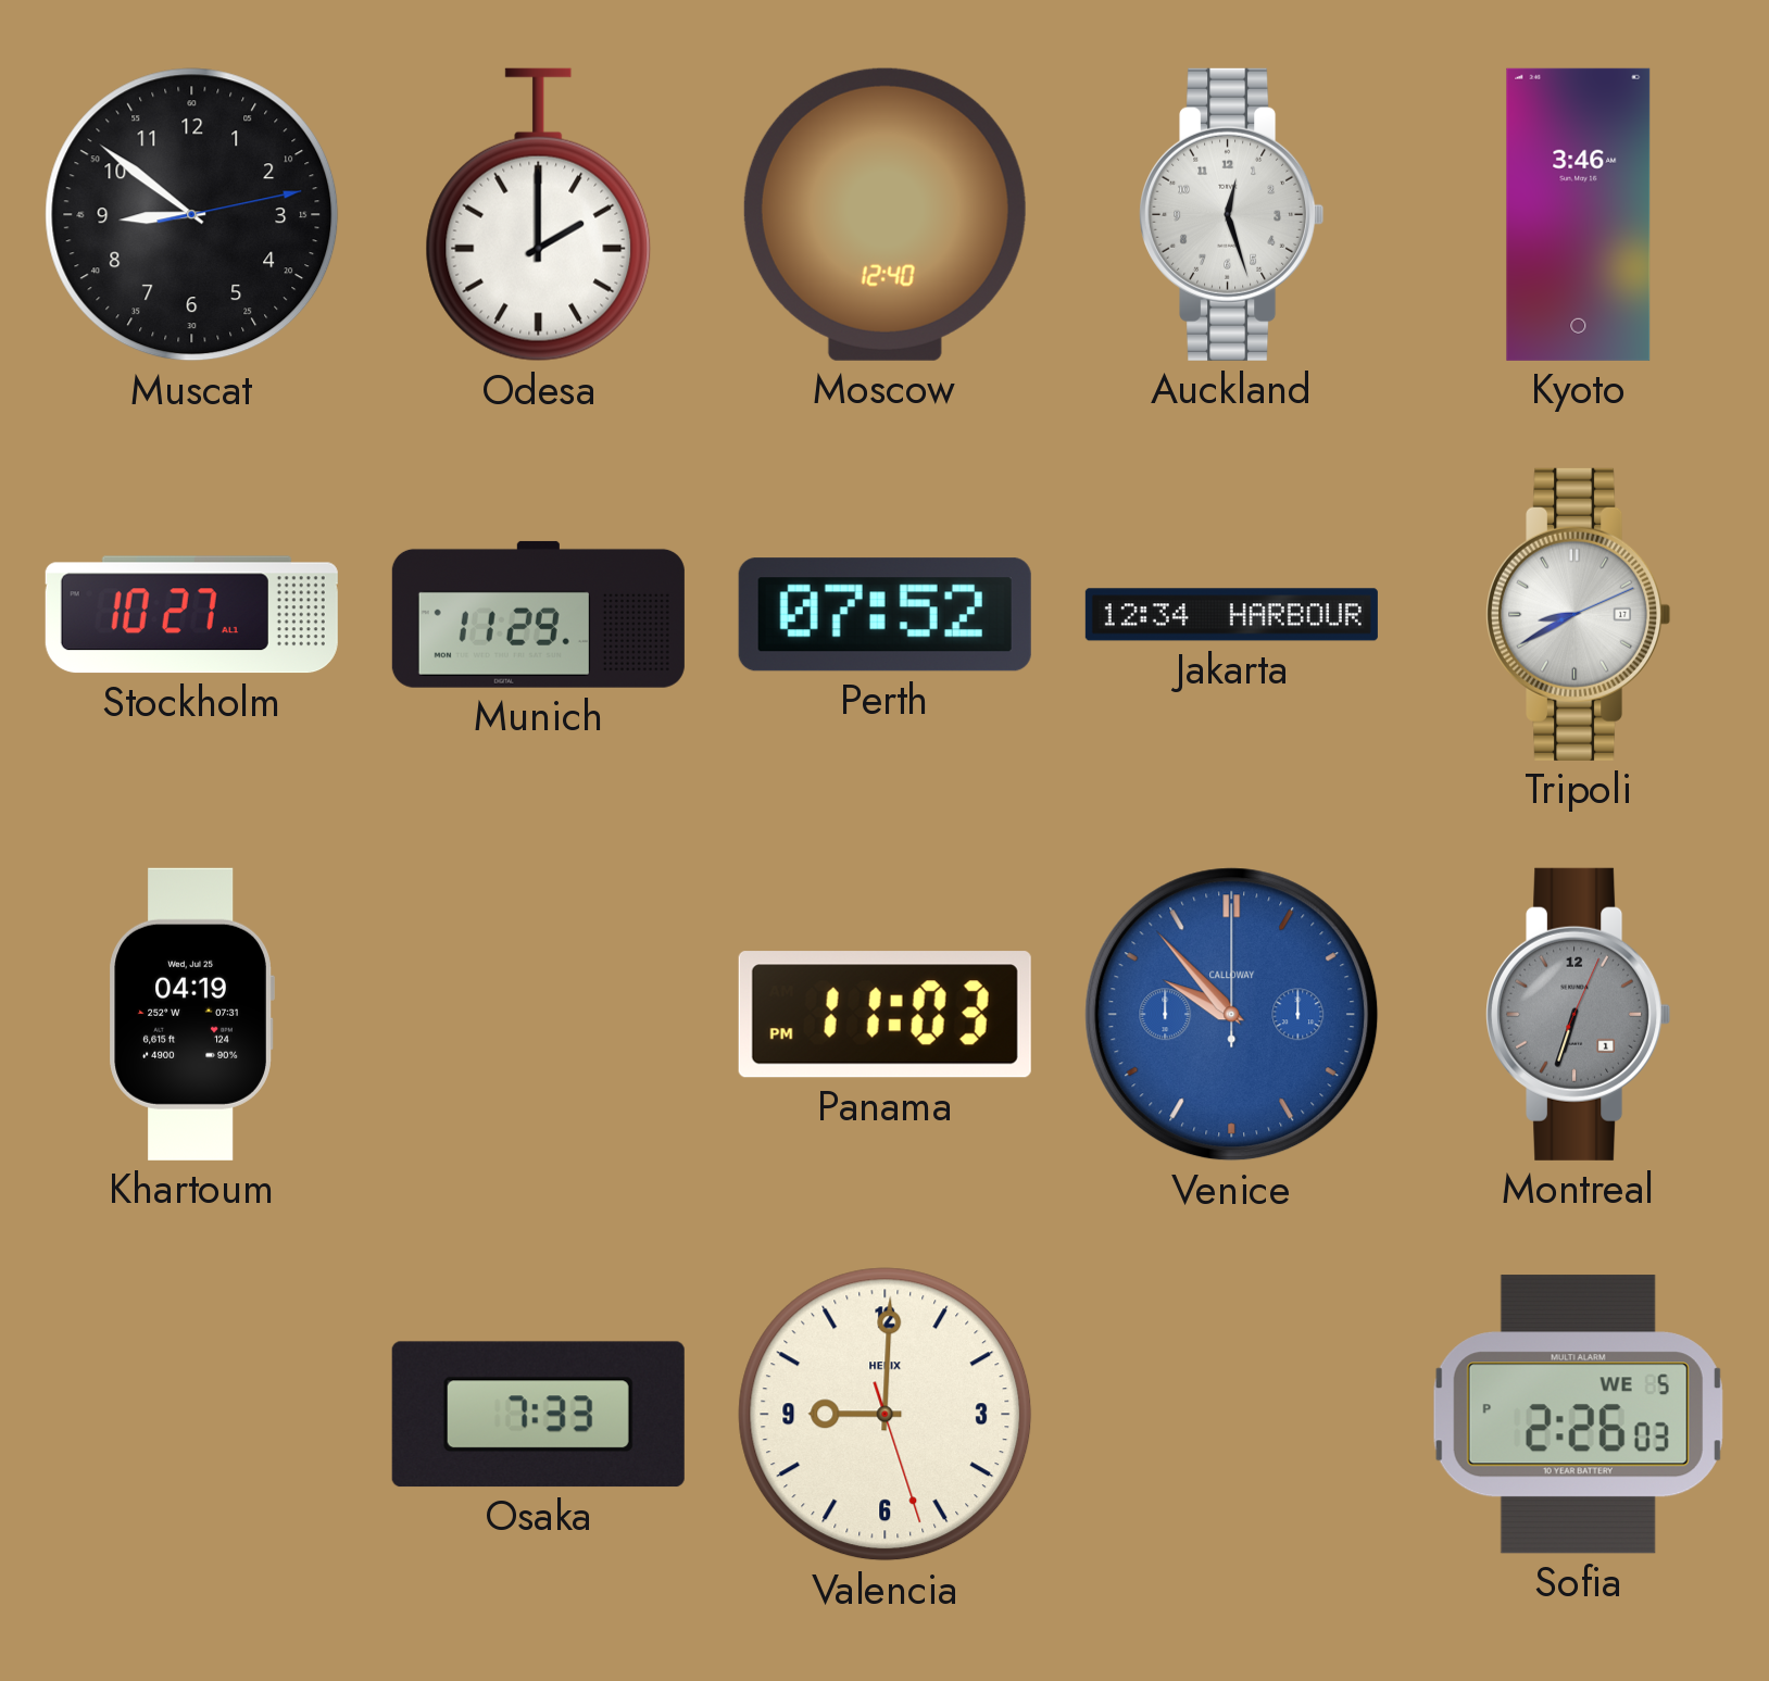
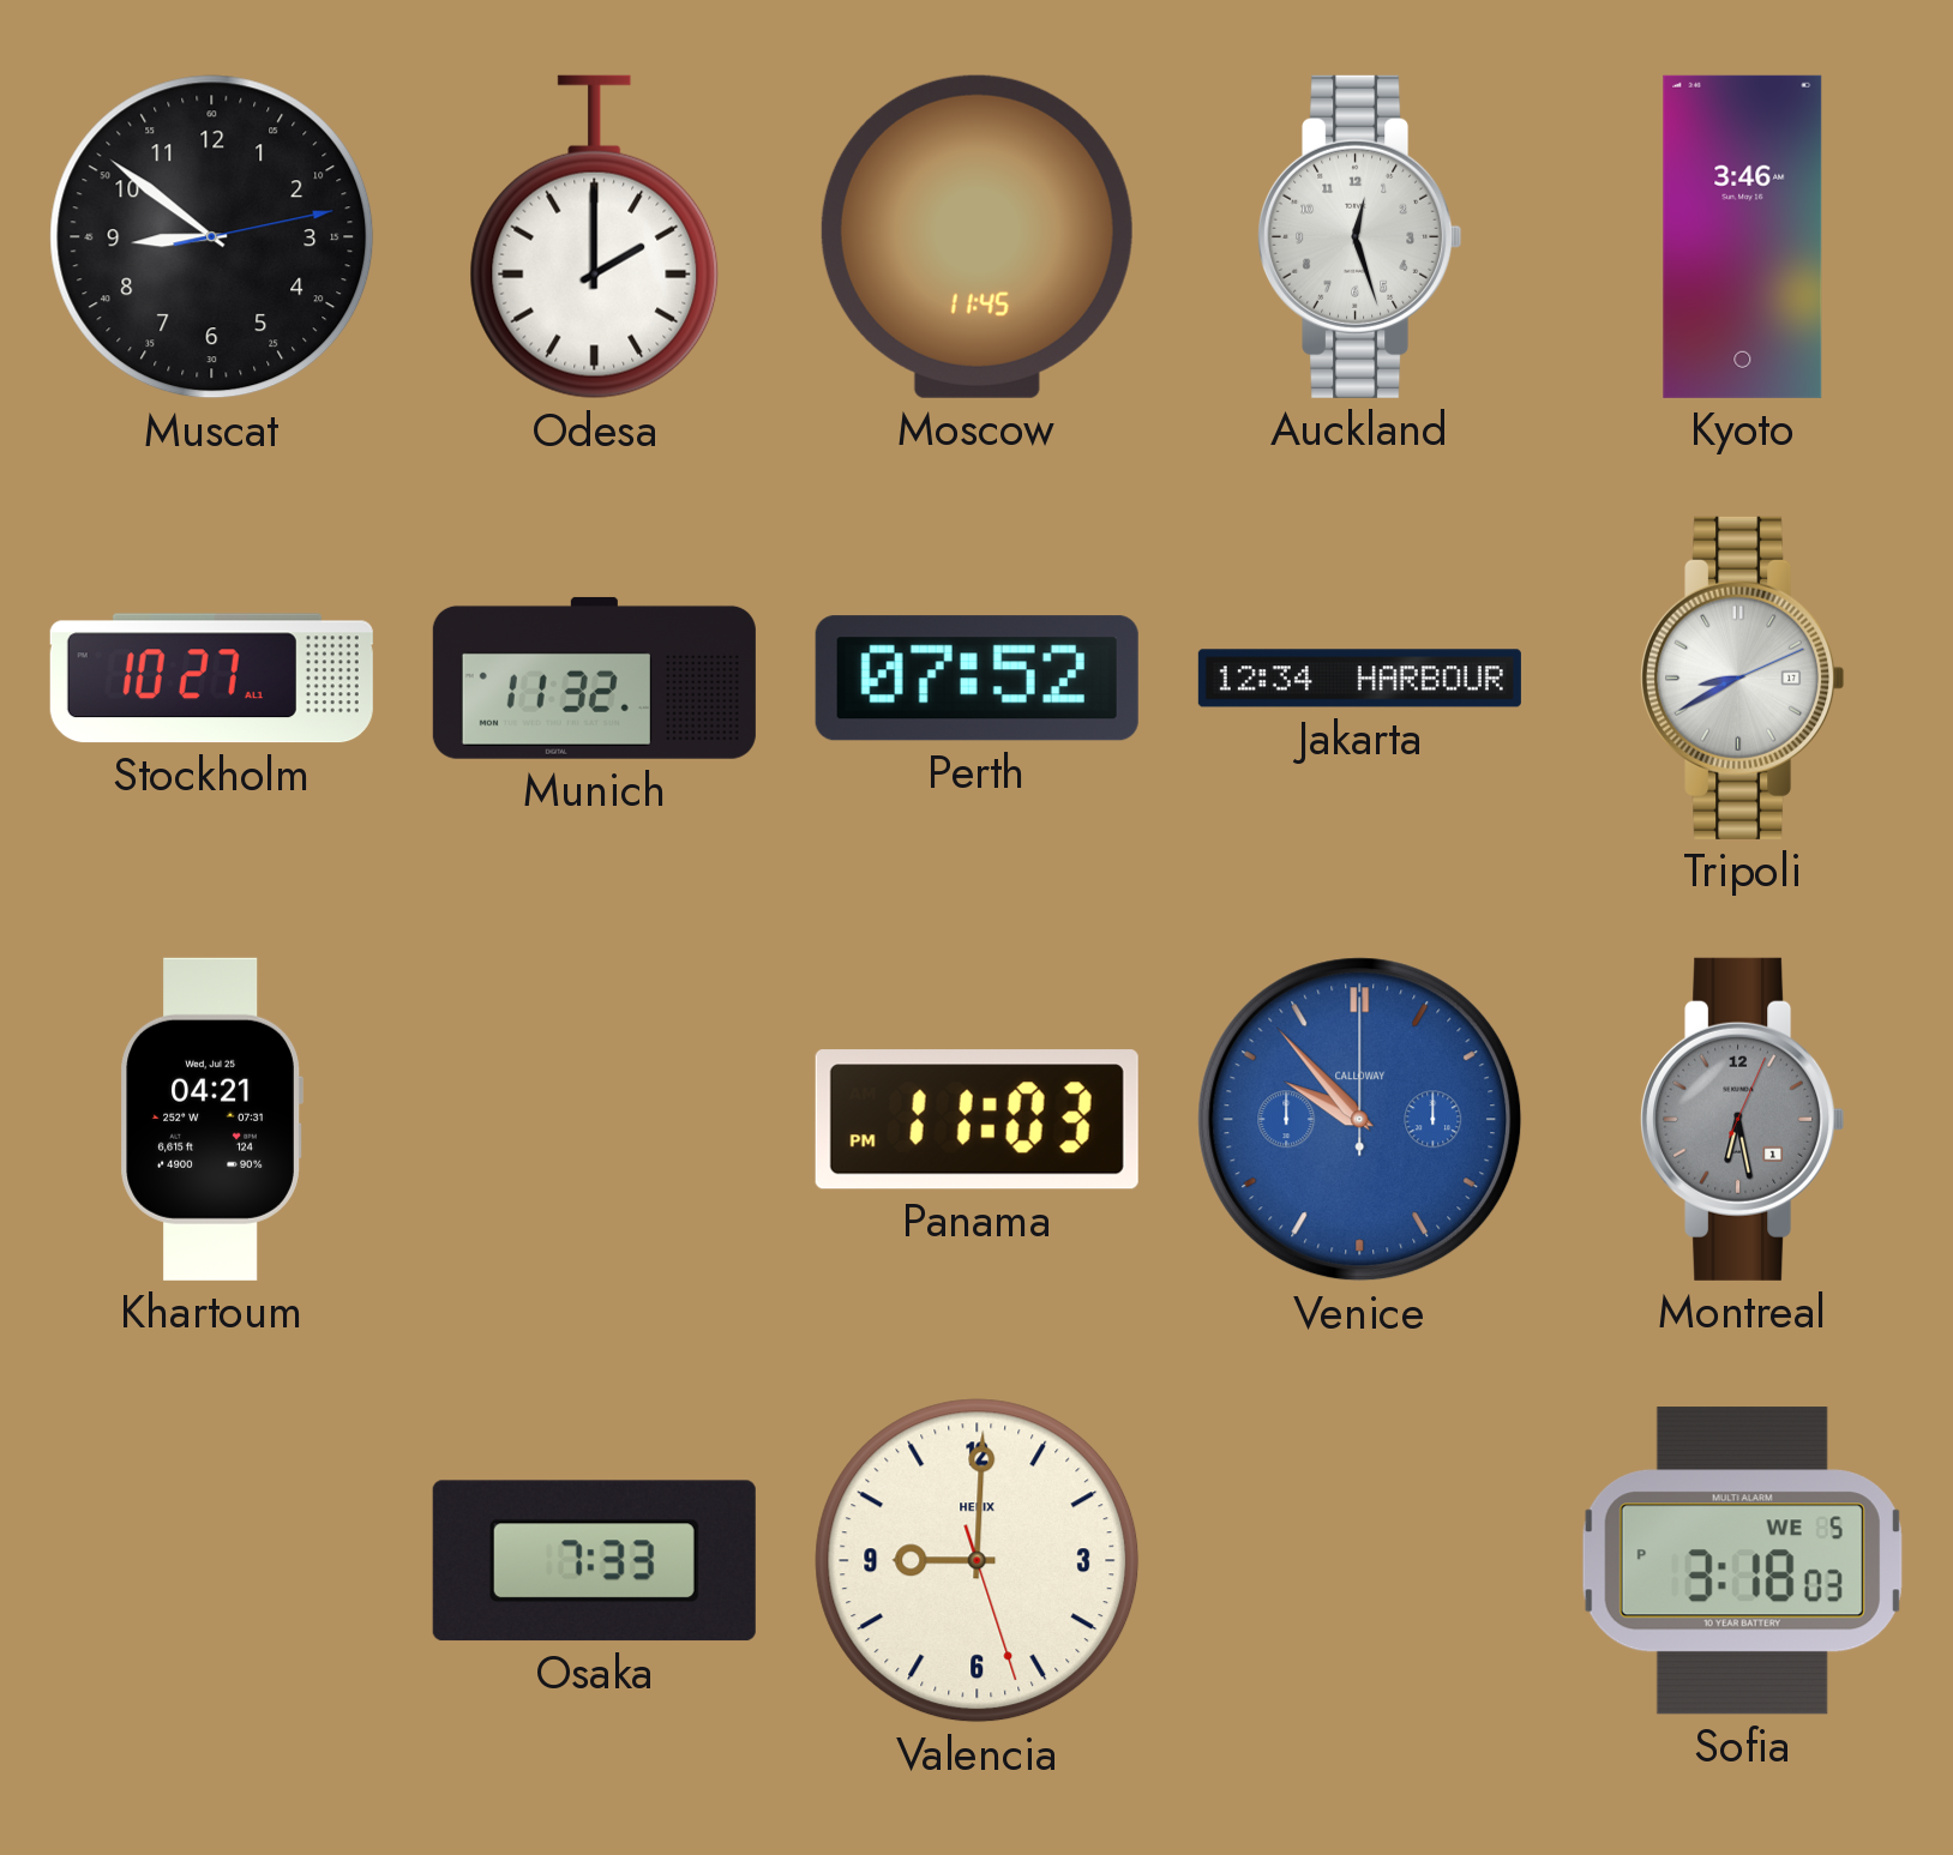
Moscow: 12:40 -> 11:45 (977, 236)
Munich: 11:29 -> 11:32 (594, 677)
Khartoum: 04:19 -> 04:21 (211, 1119)
Montreal: 6:33 -> 6:28 (1743, 1119)
Sofia: 2:26 -> 3:18 (1742, 1561)
